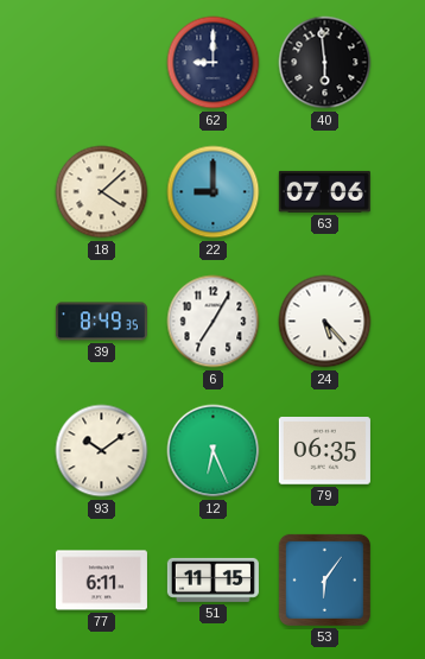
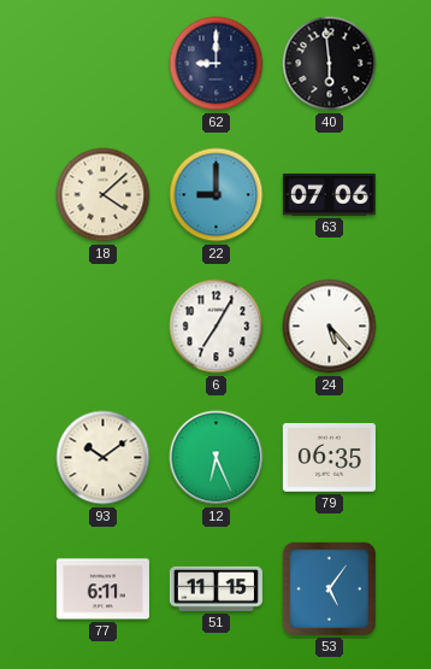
39: 8:49 -> none (101, 322)
53: 6:06 -> 5:06 (329, 588)
